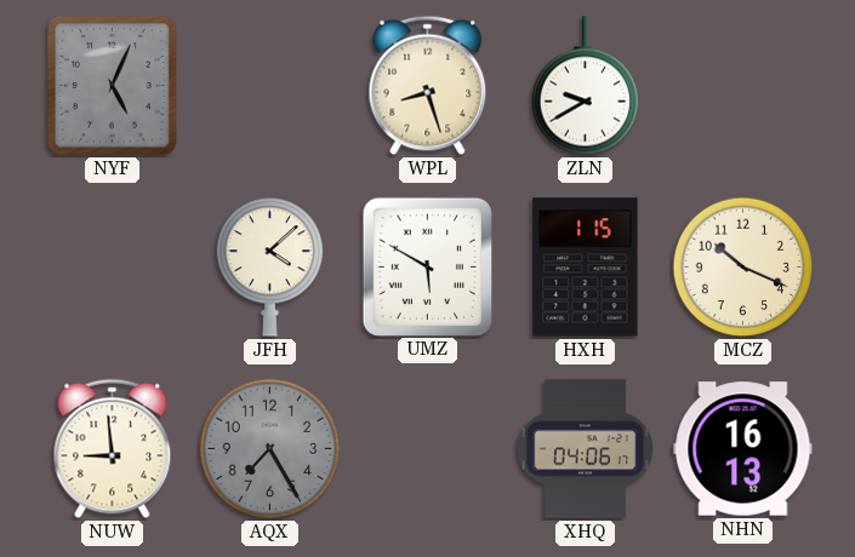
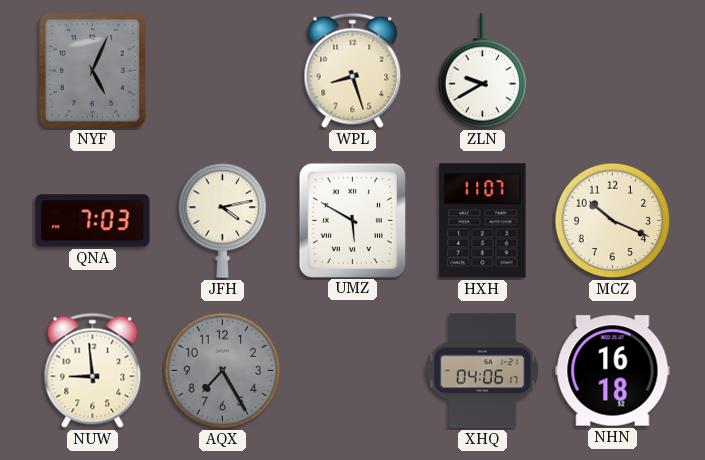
QNA: none -> 7:03 (93, 221)
JFH: 4:08 -> 4:13 (223, 221)
HXH: 1:15 -> 11:07 (483, 221)
NHN: 16:13 -> 16:18 (613, 371)
